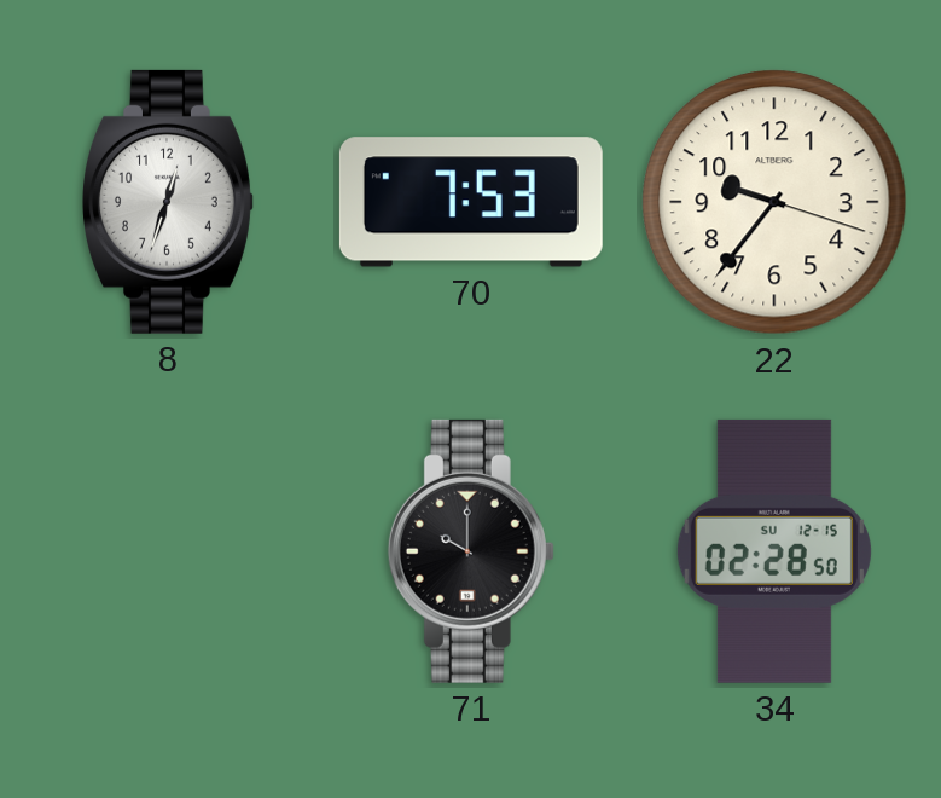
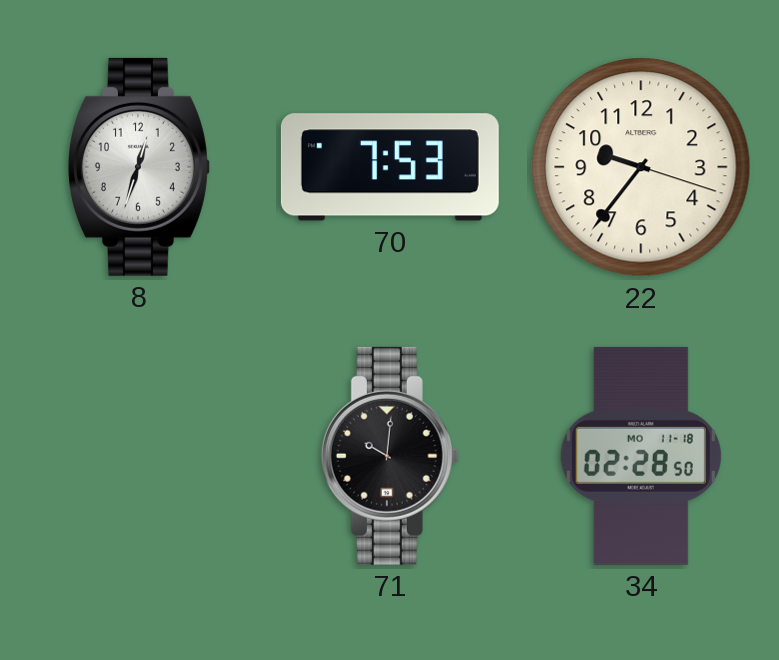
71: 10:00 -> 10:01 (390, 456)
34 date: SU 12-15 -> MO 11-18 (641, 456)
